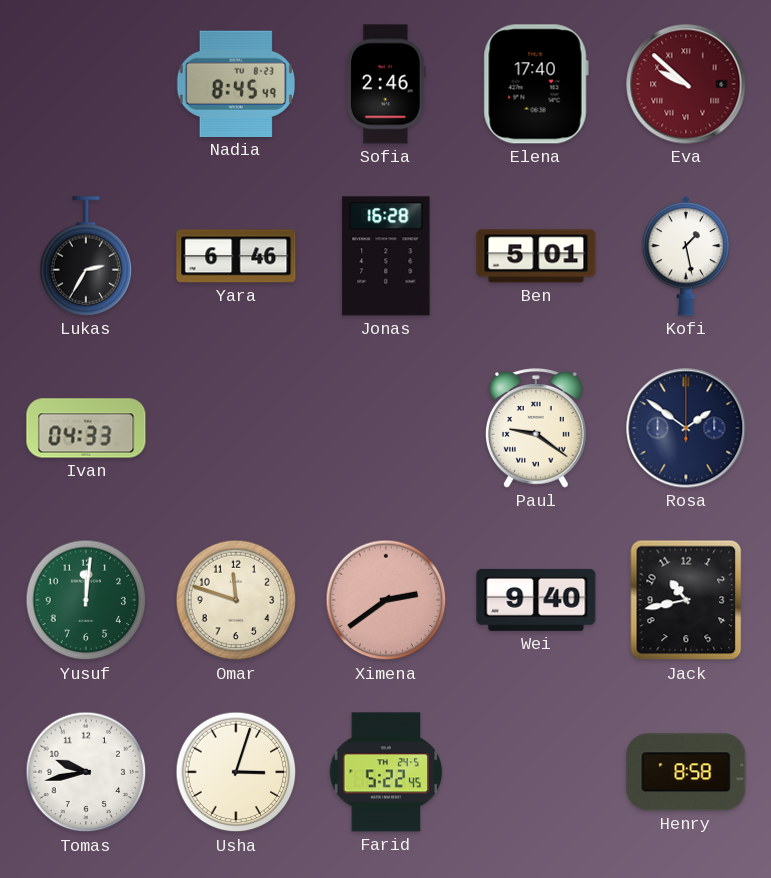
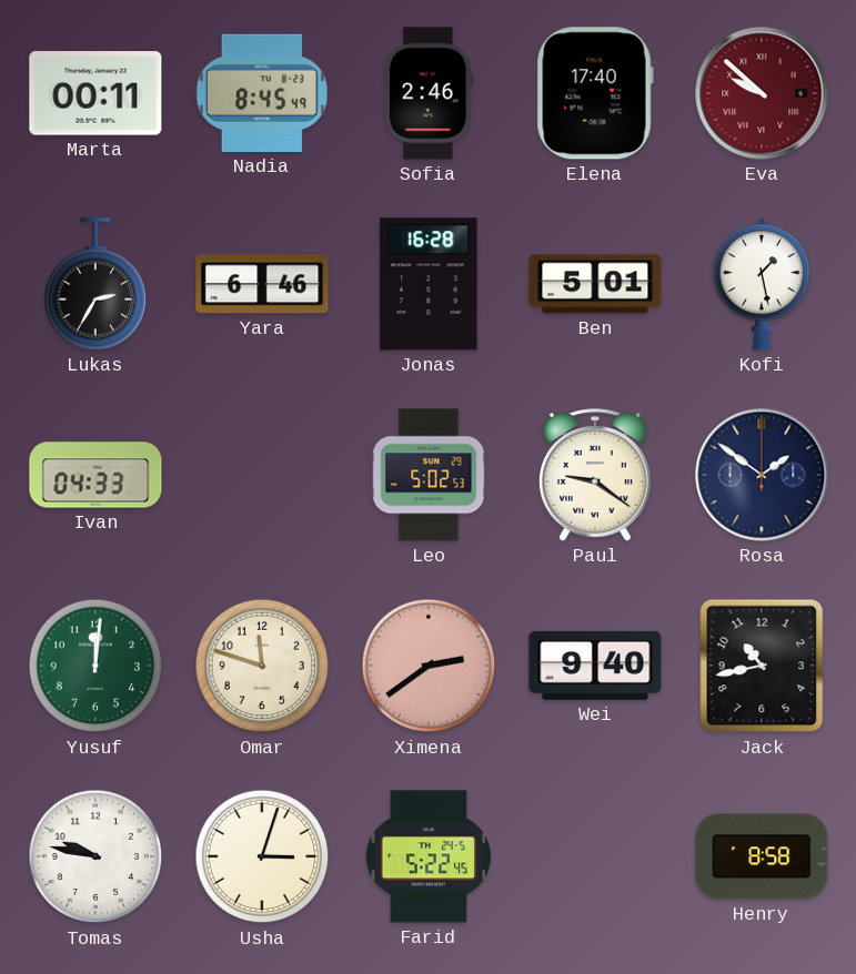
Marta: none -> 00:11 (95, 93)
Leo: none -> 5:02 (429, 475)
Tomas: 9:43 -> 9:47 (95, 856)
